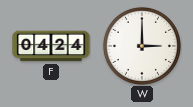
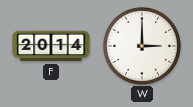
F: 04:24 -> 20:14 (51, 46)
